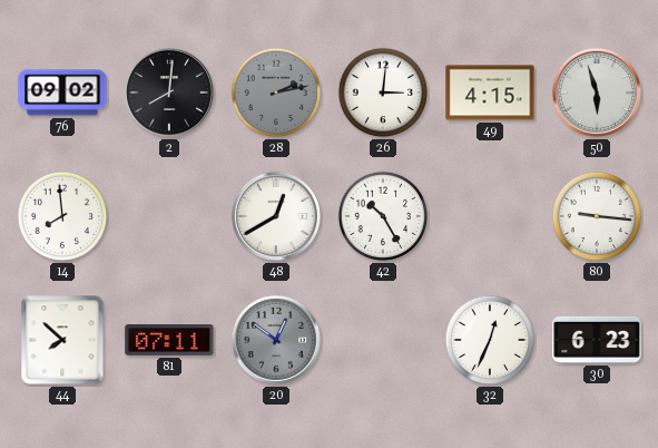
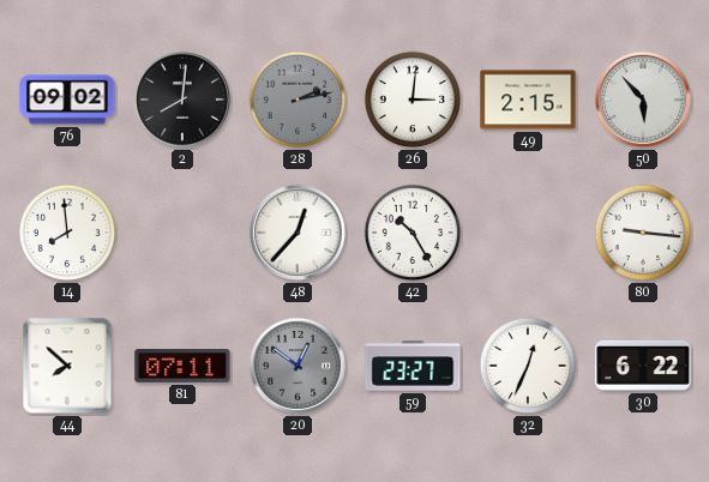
49: 4:15 -> 2:15 (528, 100)
50: 5:57 -> 5:53 (643, 100)
48: 12:40 -> 12:37 (298, 233)
59: none -> 23:27 (413, 366)
30: 6:23 -> 6:22 (643, 366)
